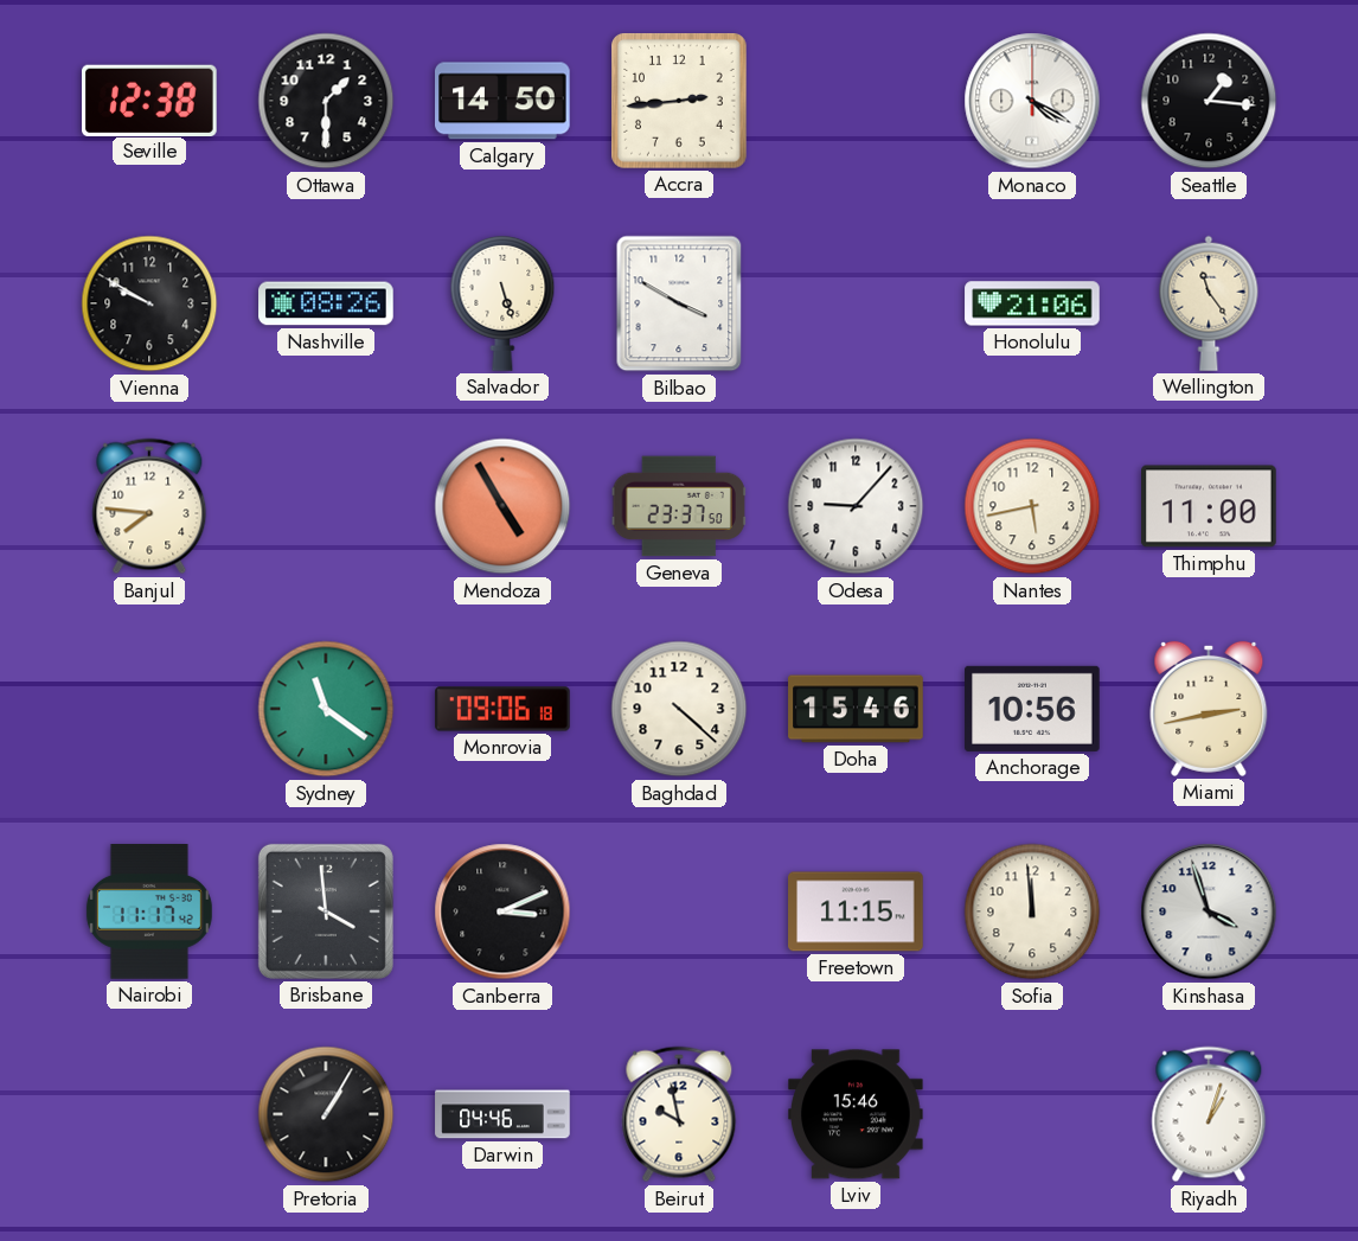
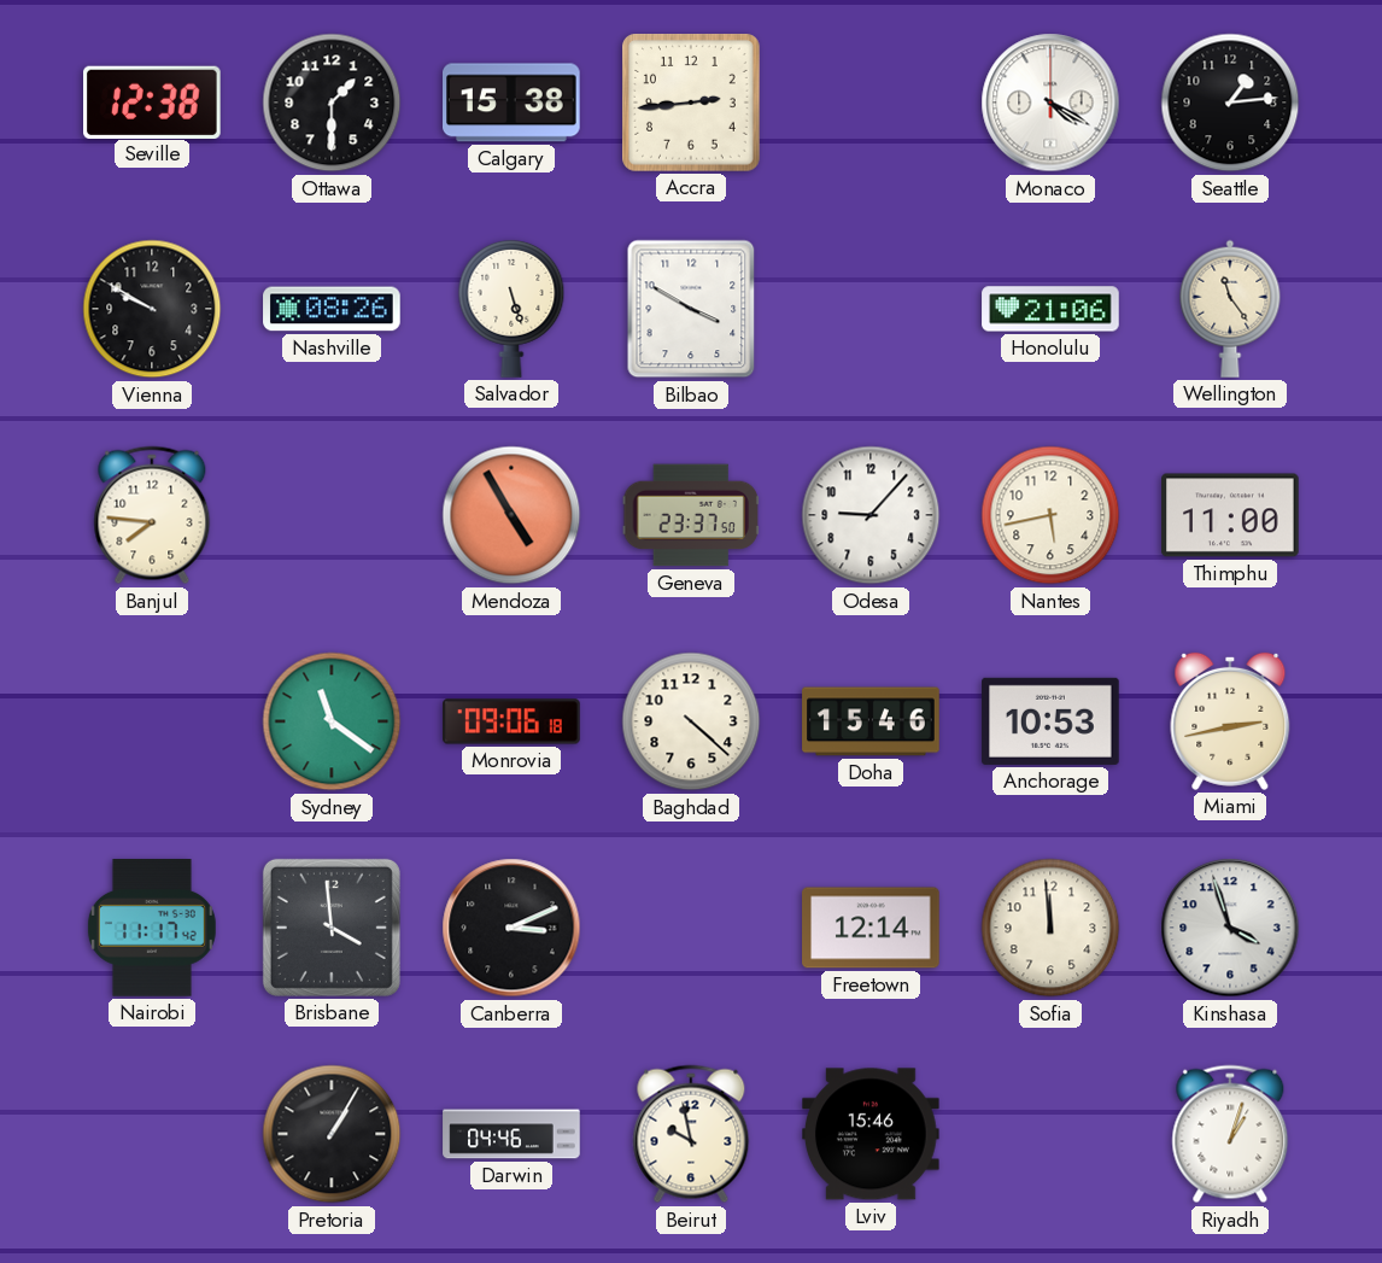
Calgary: 14:50 -> 15:38 (513, 103)
Seattle: 1:16 -> 1:14 (1230, 103)
Anchorage: 10:56 -> 10:53 (1050, 721)
Freetown: 11:15 -> 12:14 (871, 928)
